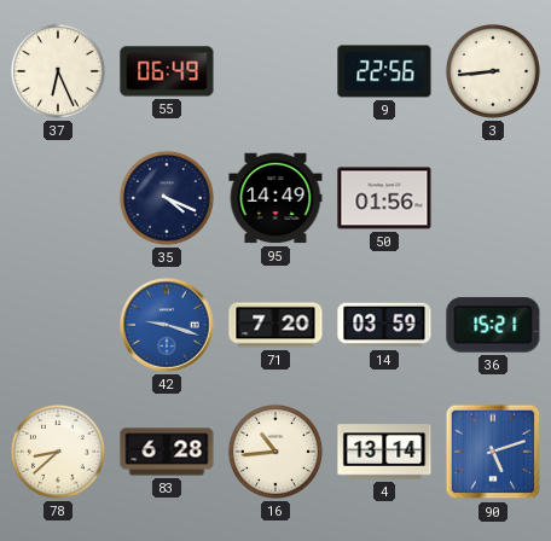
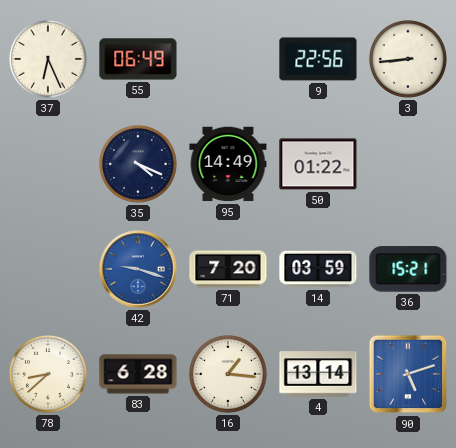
50: 01:56 -> 01:22 (318, 164)
16: 10:44 -> 1:16 (228, 374)
